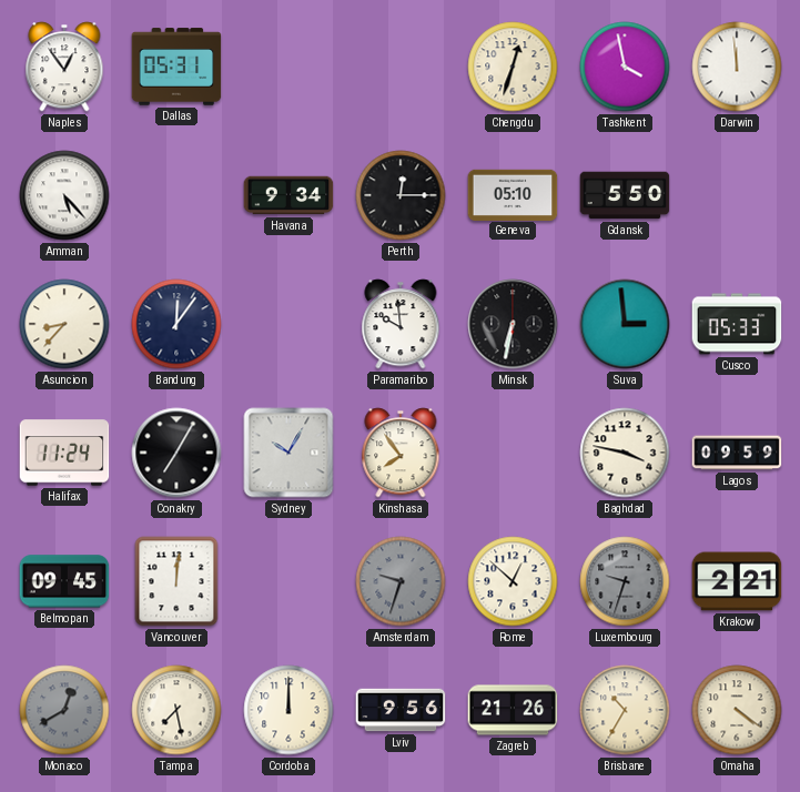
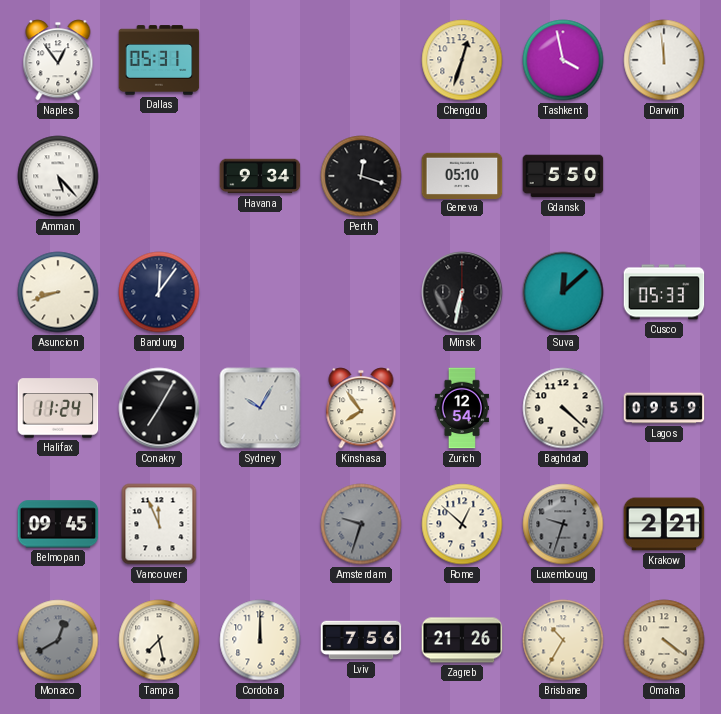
Perth: 12:15 -> 12:18 (361, 176)
Asuncion: 8:37 -> 8:42 (58, 292)
Paramaribo: 9:59 -> none (401, 324)
Suva: 2:59 -> 12:08 (563, 292)
Zurich: none -> 12:54 (461, 408)
Baghdad: 3:47 -> 4:22 (563, 408)
Vancouver: 12:01 -> 11:56 (159, 524)
Lviv: 9:56 -> 7:56 (361, 640)
